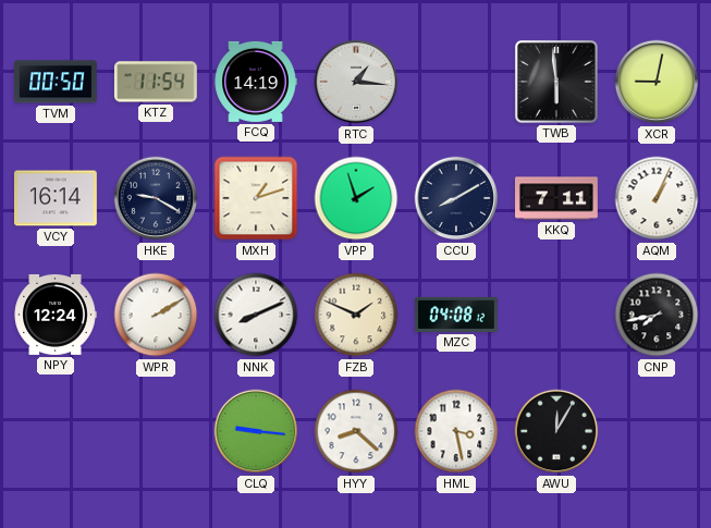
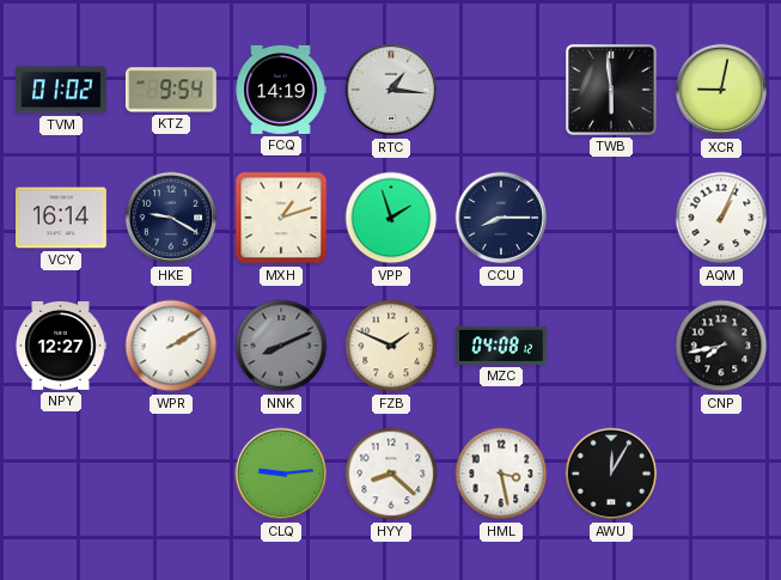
TVM: 00:50 -> 01:02 (62, 90)
KTZ: 11:54 -> 9:54 (171, 90)
CCU: 8:10 -> 8:15 (501, 218)
KKQ: 7:11 -> none (557, 198)
NPY: 12:24 -> 12:27 (61, 346)
NNK dial: white -> grey (281, 346)
CLQ: 9:16 -> 9:14 (281, 474)
